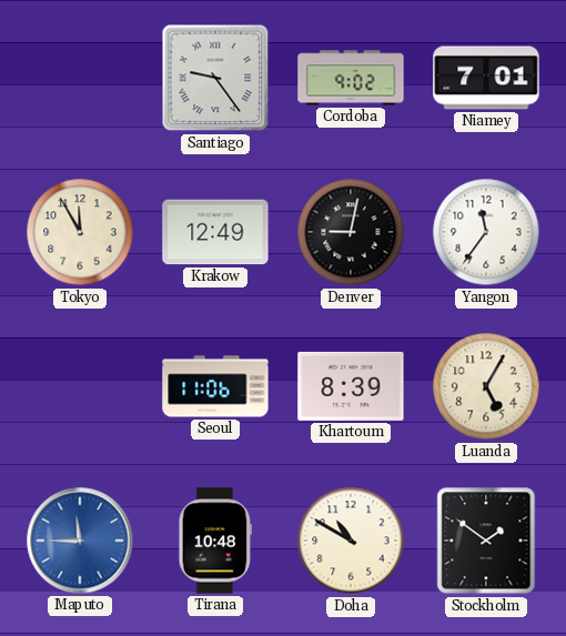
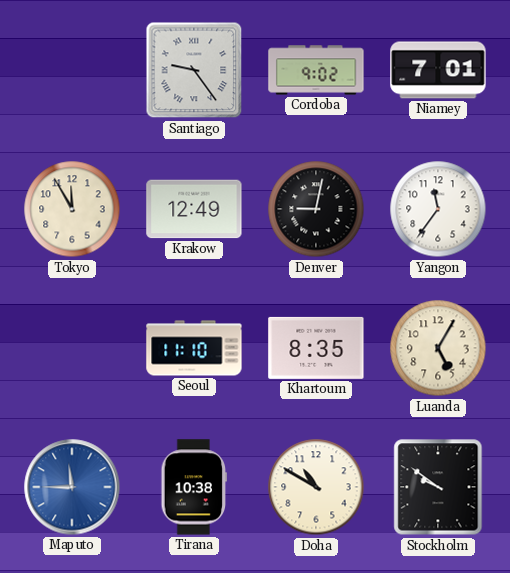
Seoul: 11:06 -> 11:10 (194, 348)
Khartoum: 8:39 -> 8:35 (316, 348)
Tirana: 10:48 -> 10:38 (194, 487)
Stockholm: 1:51 -> 9:51 (438, 487)
